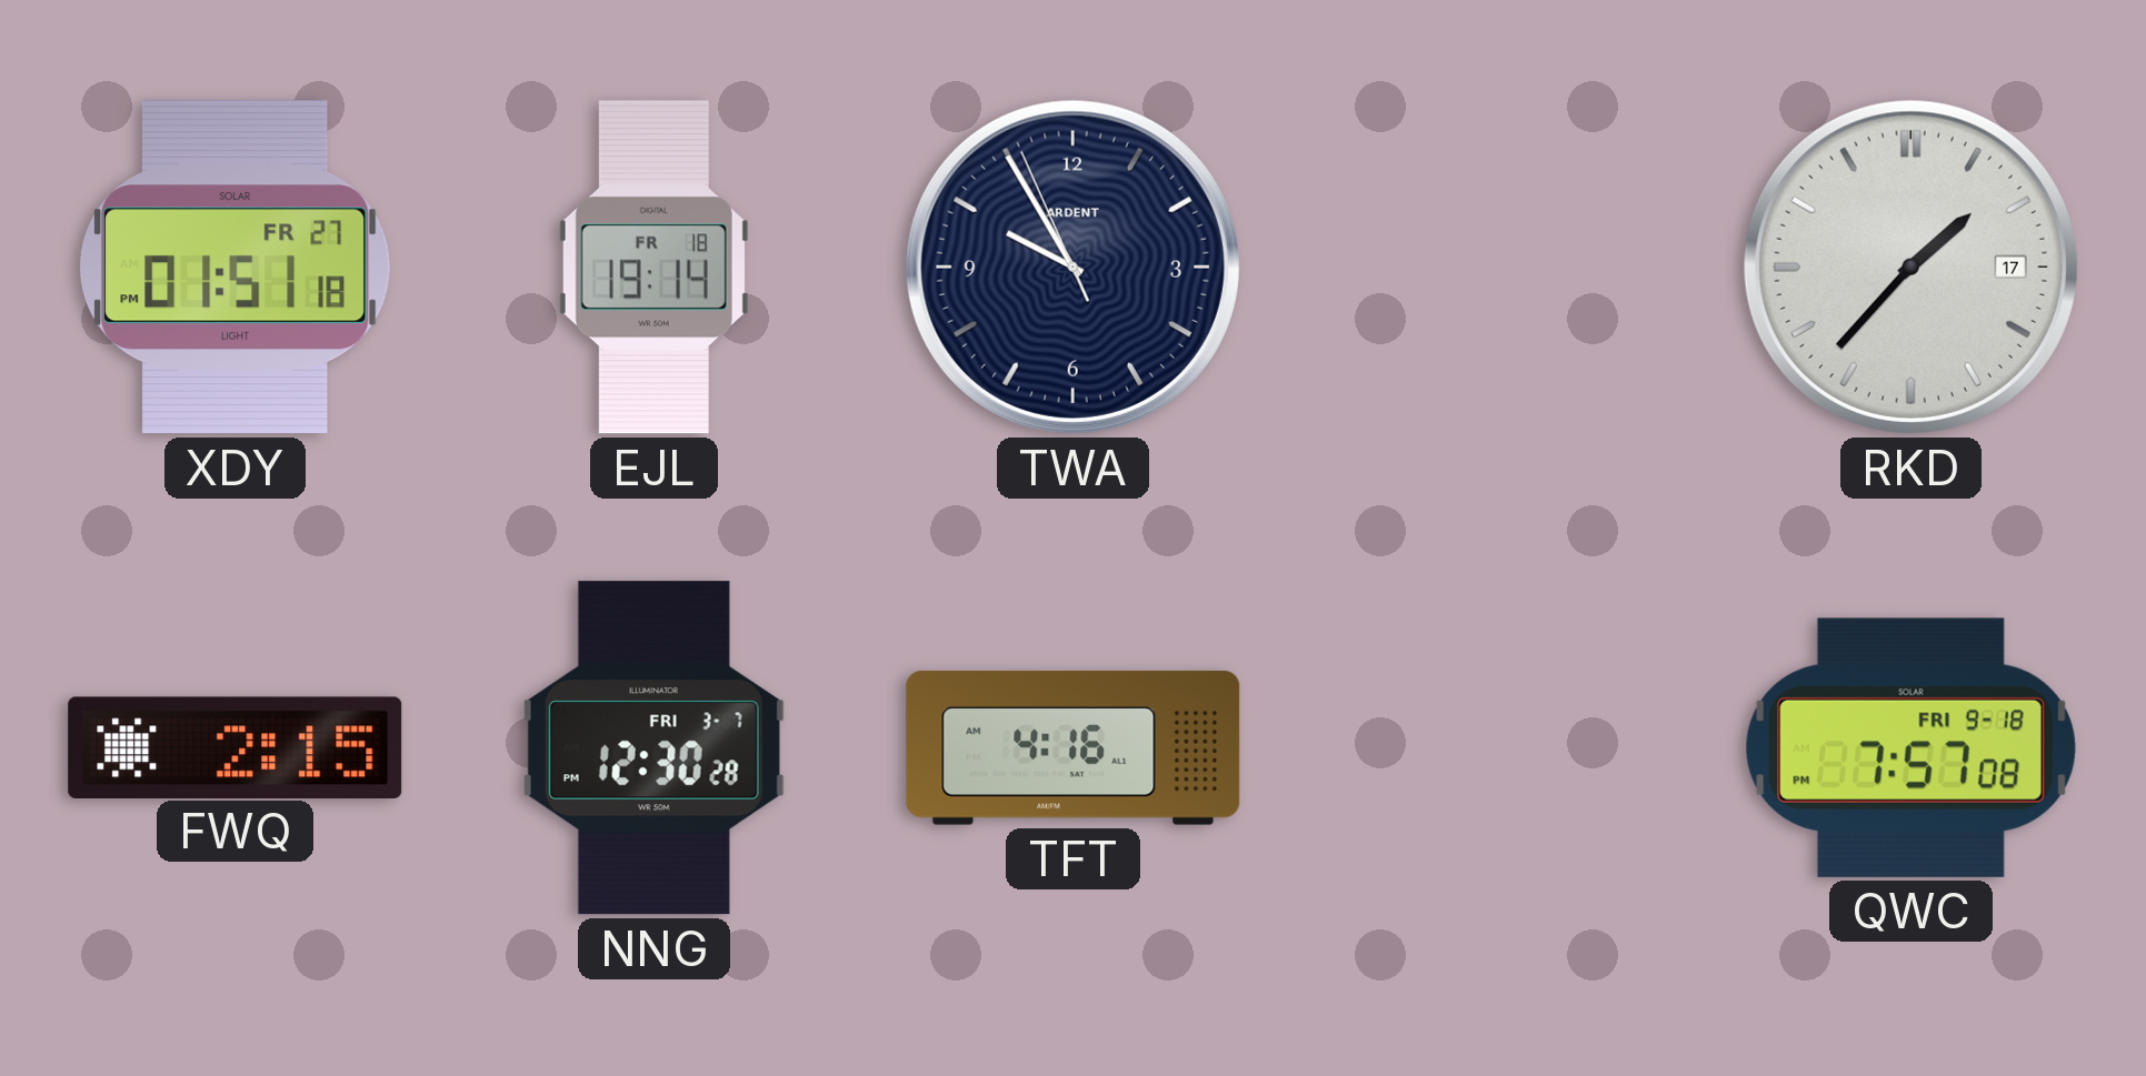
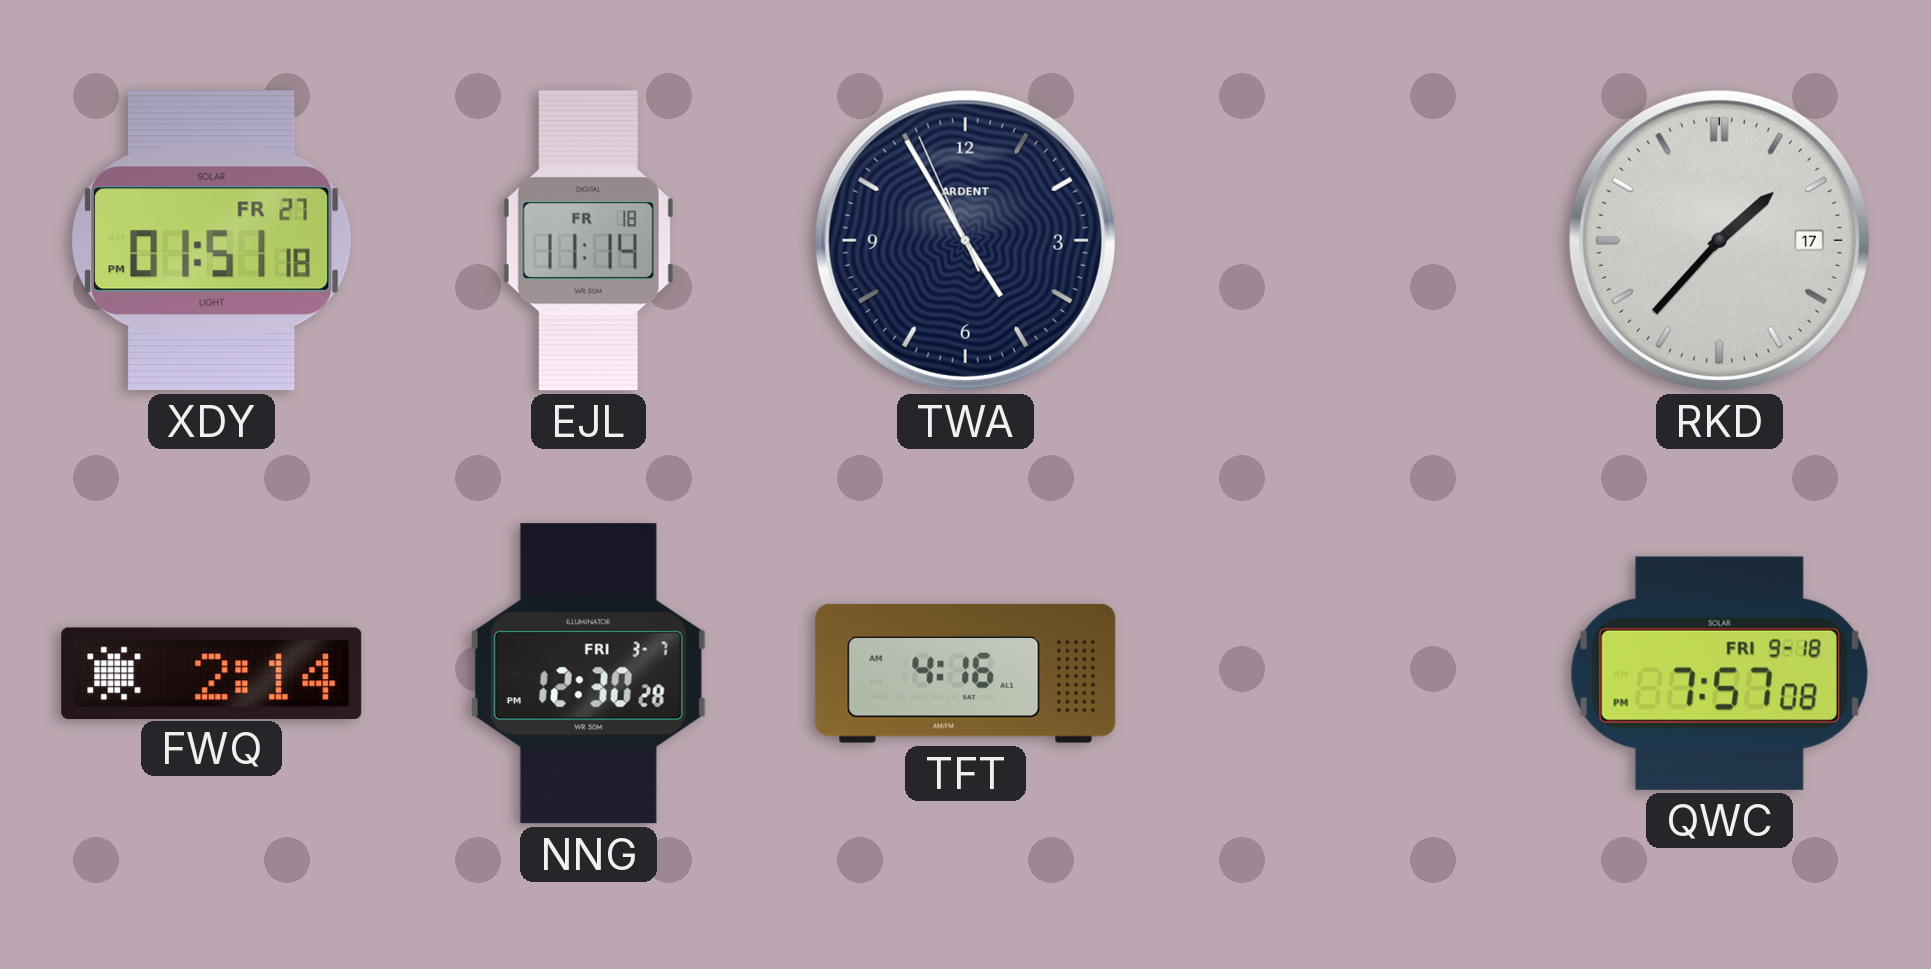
EJL: 19:14 -> 11:14 (588, 241)
TWA: 9:54 -> 4:54 (965, 240)
FWQ: 2:15 -> 2:14 (212, 673)
